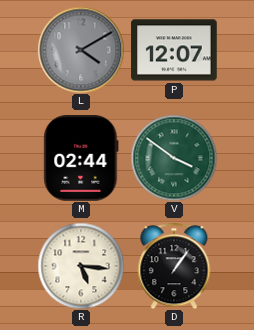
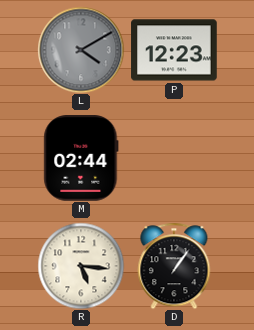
P: 12:07 -> 12:23 (174, 50)
V: 3:51 -> none (174, 158)
